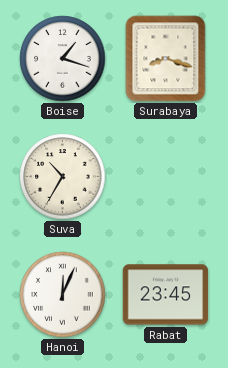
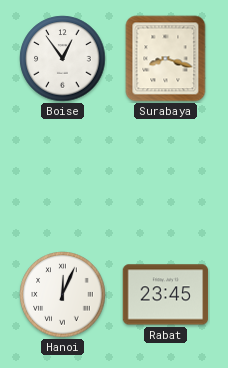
Boise: 1:18 -> 12:54 (63, 59)
Suva: 10:35 -> none (63, 177)
